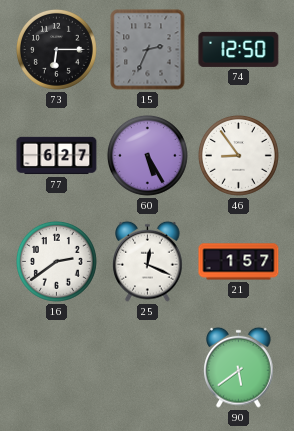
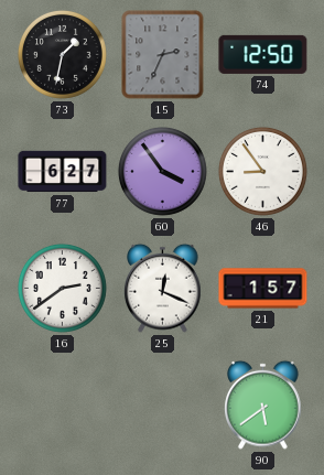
73: 6:15 -> 1:32 (62, 54)
60: 5:25 -> 3:54 (162, 171)
